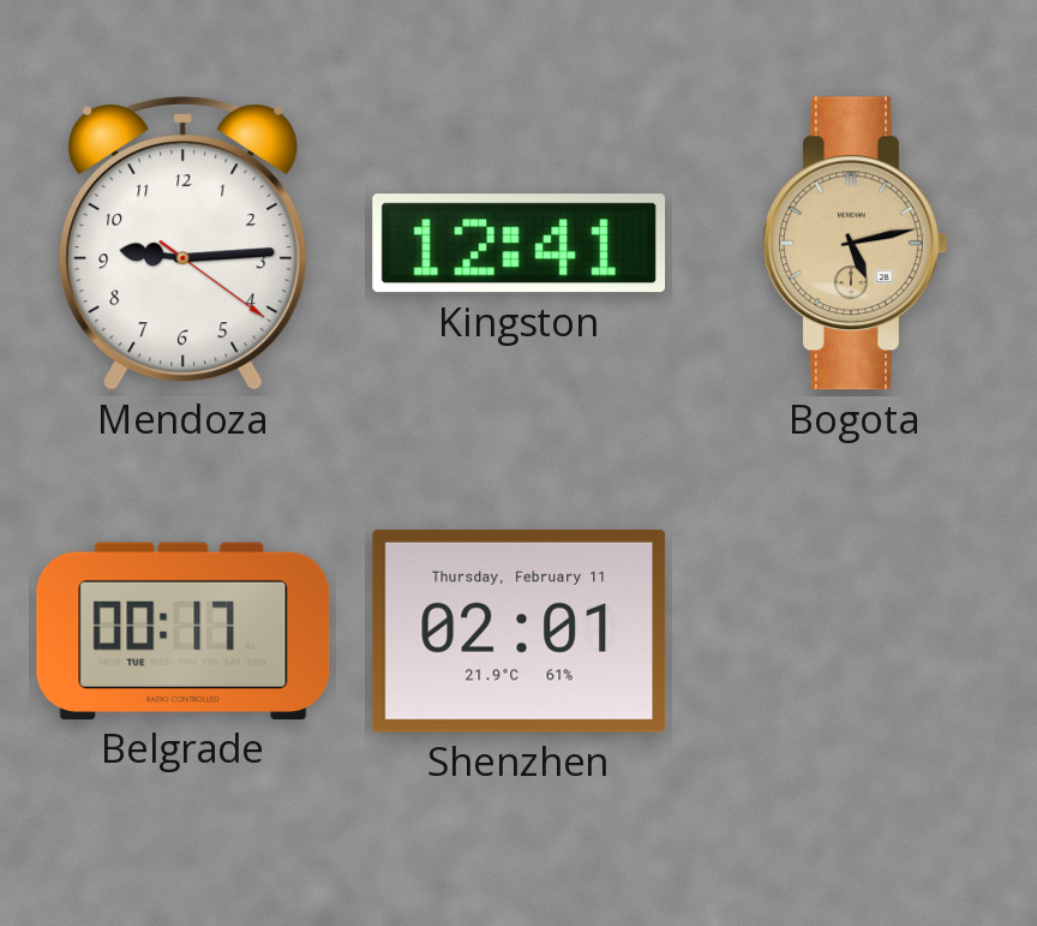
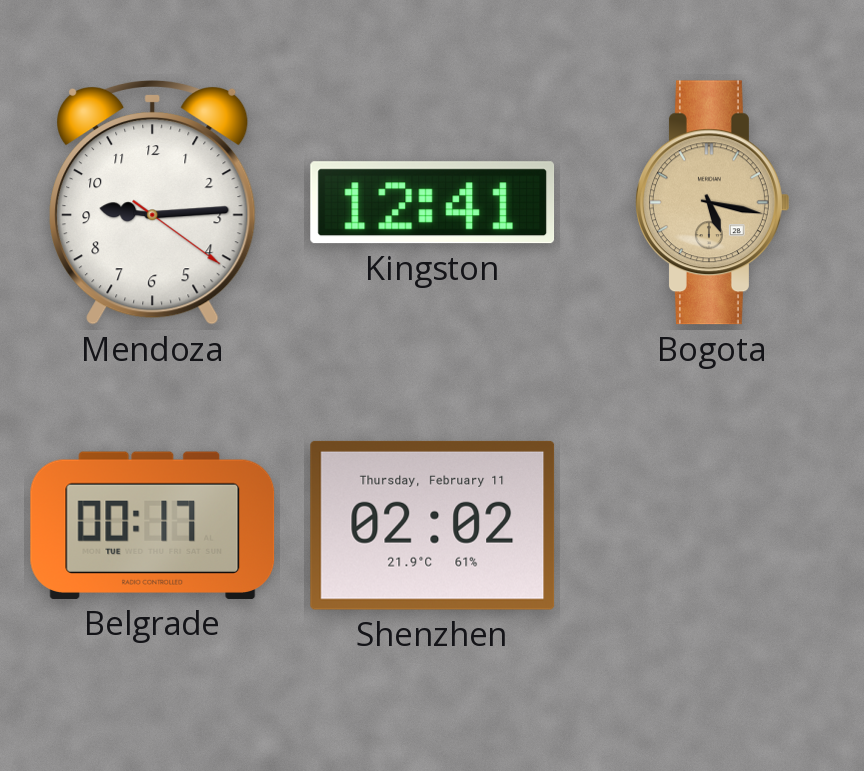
Bogota: 5:13 -> 5:17 (713, 203)
Shenzhen: 02:01 -> 02:02 (433, 525)
